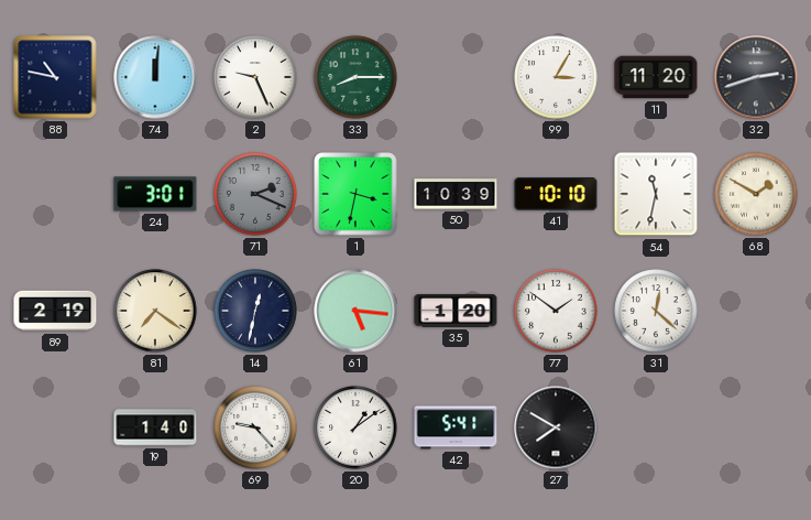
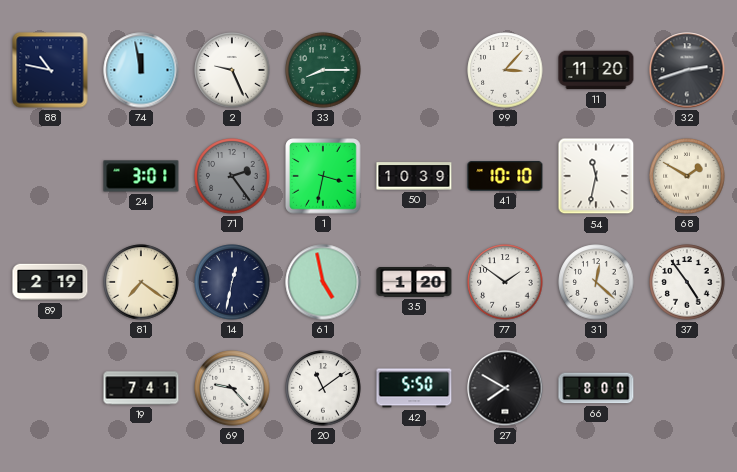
74: 12:01 -> 11:58 (141, 70)
99: 3:05 -> 3:07 (505, 70)
71: 2:19 -> 2:24 (232, 176)
61: 5:16 -> 4:58 (323, 282)
37: none -> 4:54 (687, 282)
19: 1:40 -> 7:41 (141, 388)
20: 1:09 -> 11:09 (323, 388)
42: 5:41 -> 5:50 (414, 388)
66: none -> 8:00 (596, 388)
